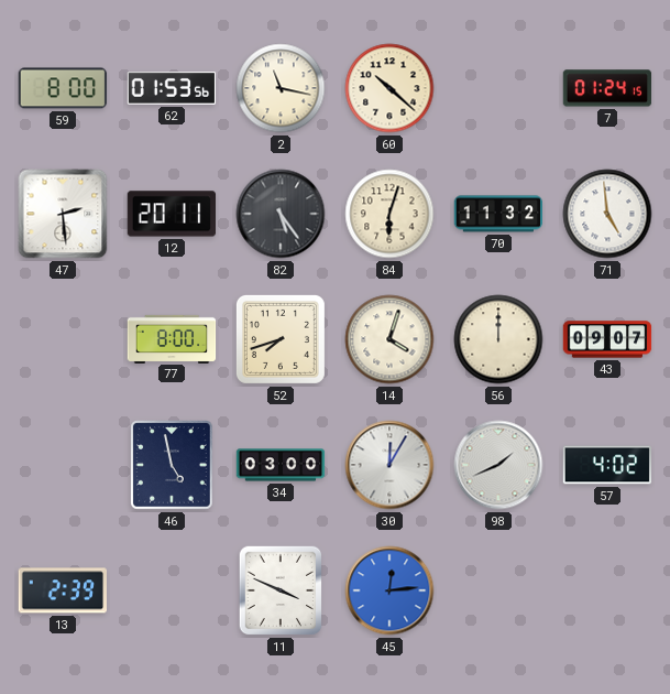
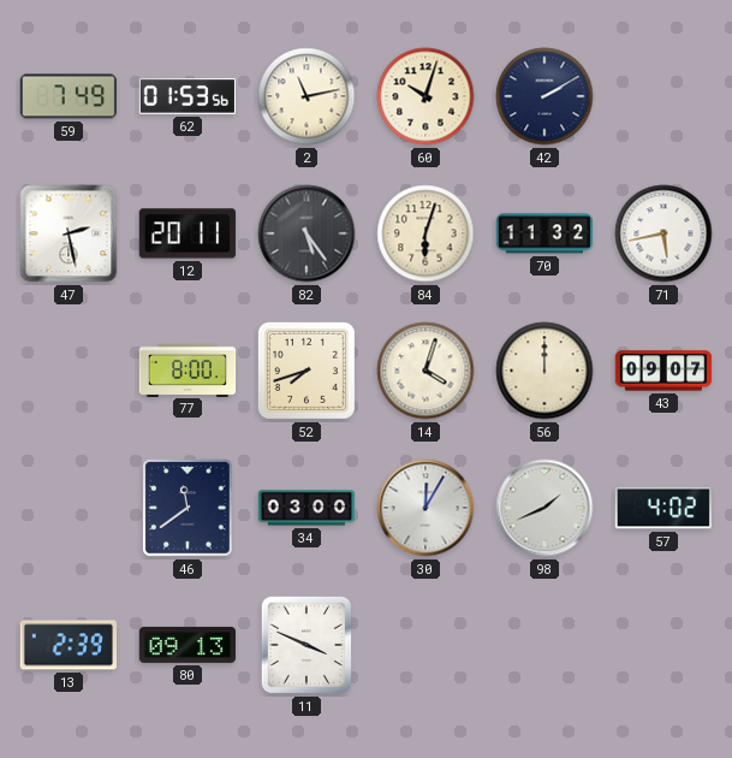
59: 8:00 -> 7:49 (69, 96)
2: 11:17 -> 11:13 (307, 96)
60: 10:22 -> 10:03 (425, 96)
42: none -> 2:10 (544, 96)
7: 01:24 -> none (607, 88)
47: 2:29 -> 2:28 (69, 233)
71: 4:59 -> 5:43 (663, 233)
46: 4:58 -> 11:39 (189, 509)
80: none -> 09:13 (188, 645)
45: 12:14 -> none (389, 590)
